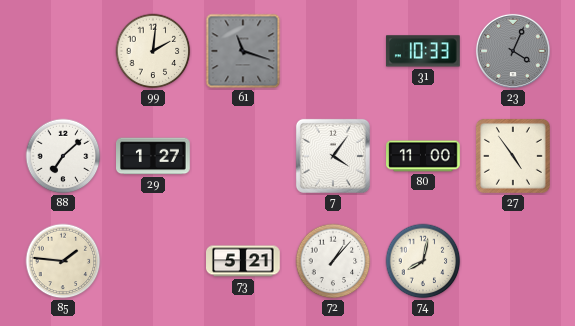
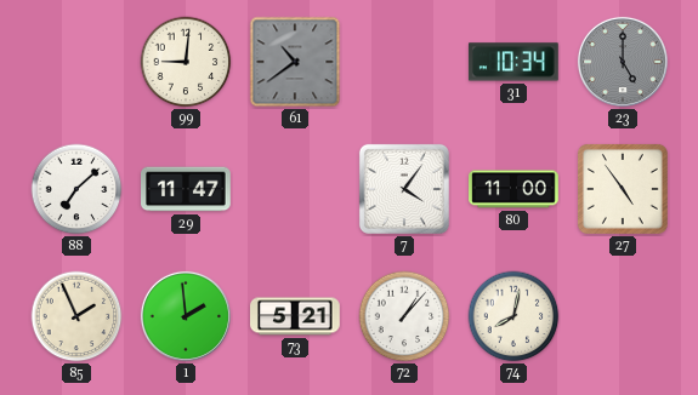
99: 2:01 -> 9:01 (186, 62)
61: 11:18 -> 10:39 (295, 62)
31: 10:33 -> 10:34 (513, 62)
23: 4:04 -> 5:00 (623, 62)
29: 1:27 -> 11:47 (187, 189)
85: 1:46 -> 1:56 (76, 316)
1: none -> 1:59 (186, 316)
